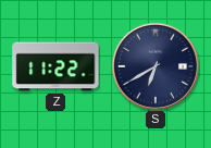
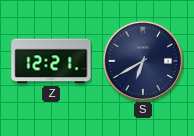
Z: 11:22 -> 12:21 (51, 61)
